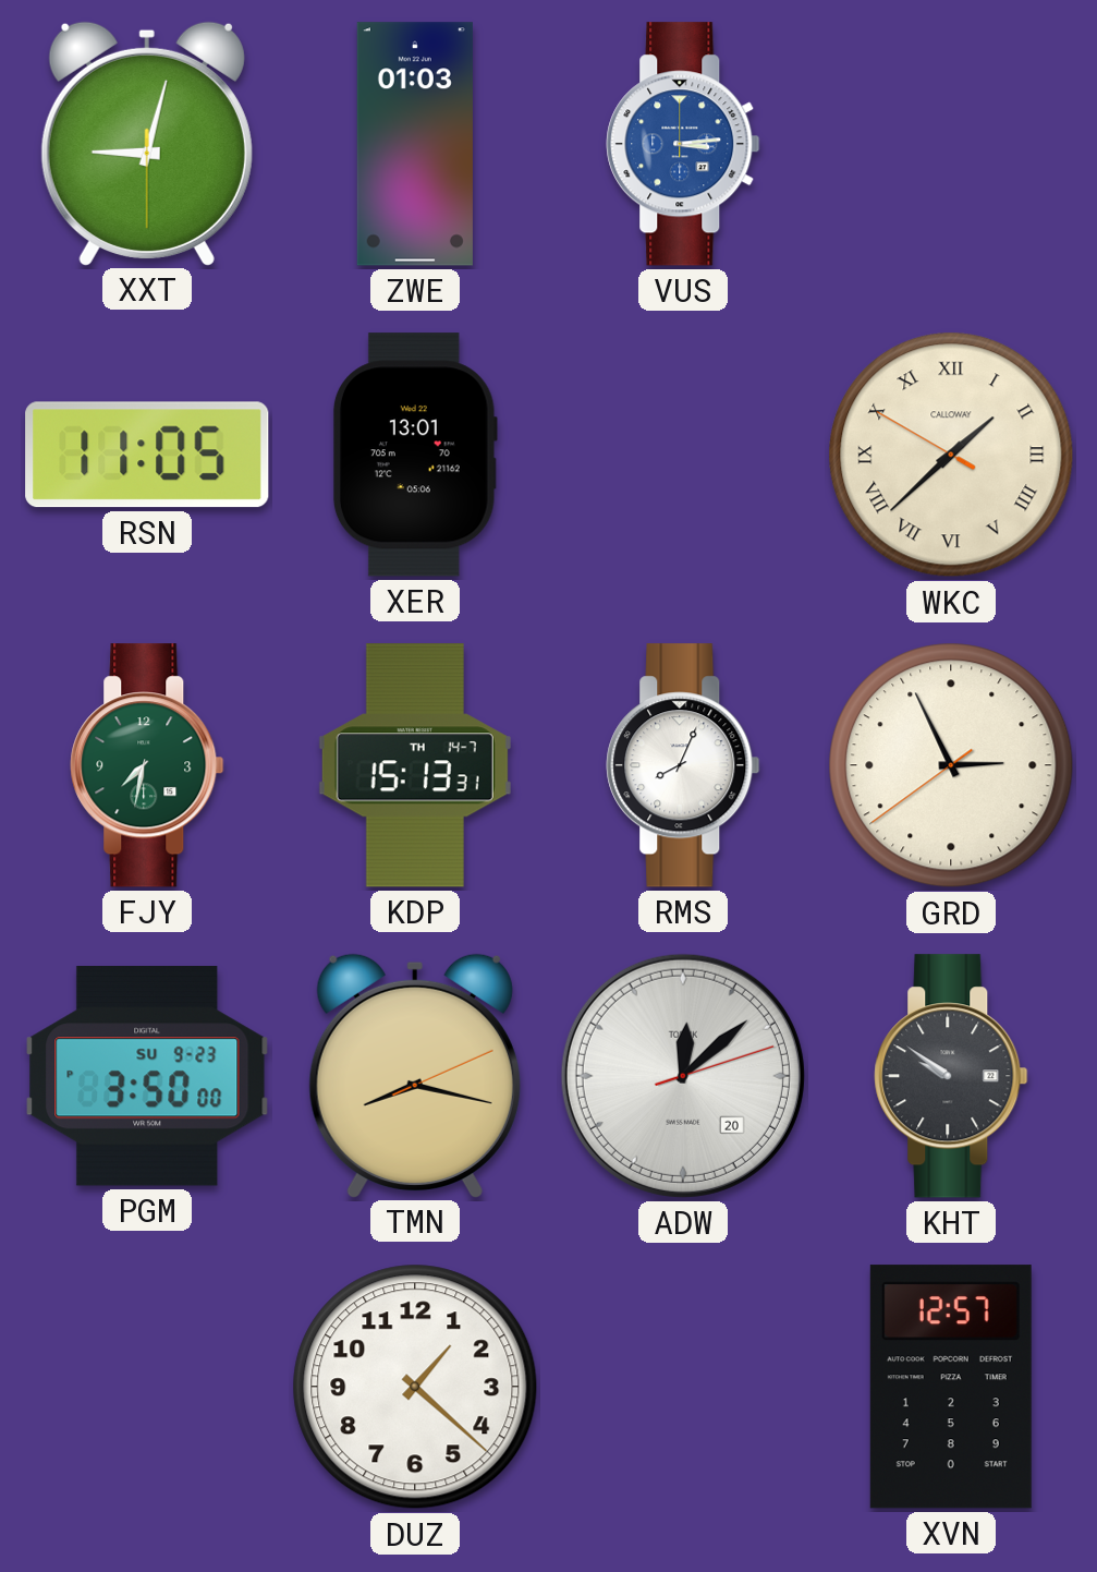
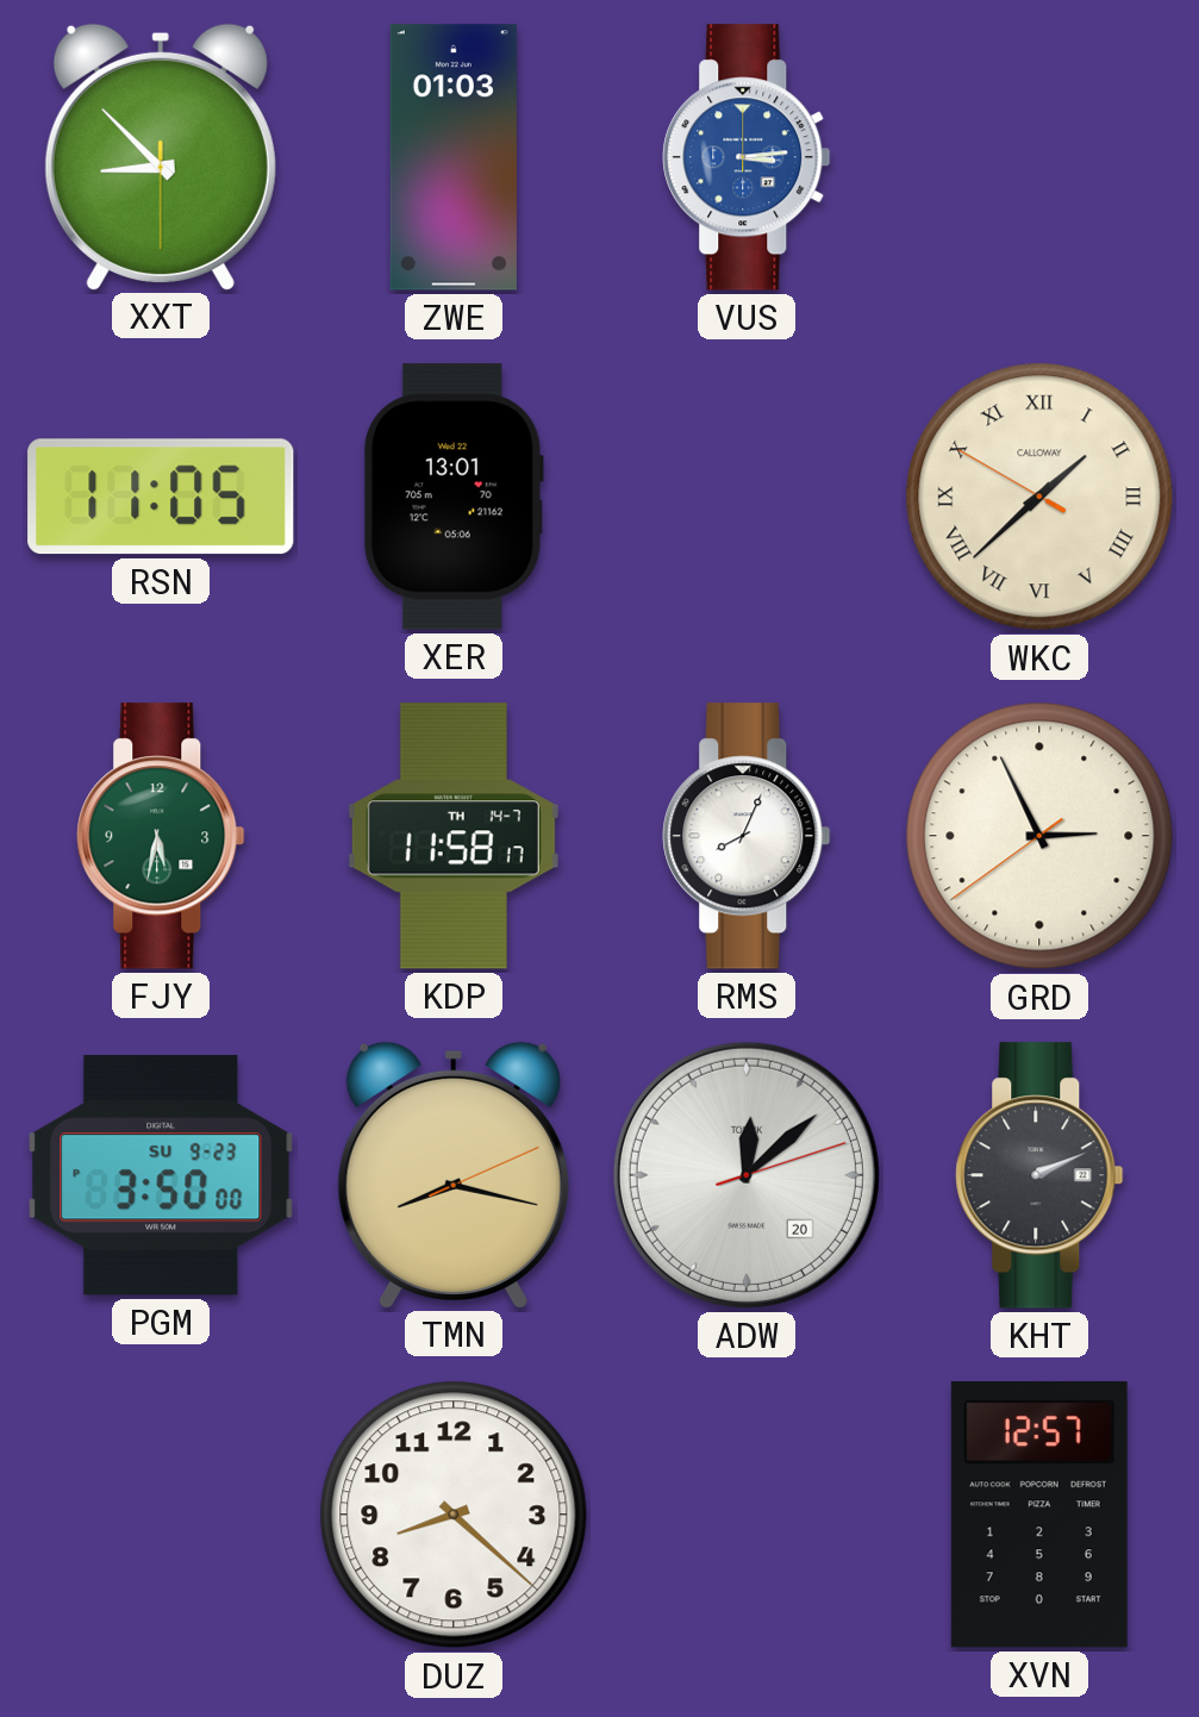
XXT: 9:02 -> 8:52 (161, 156)
FJY: 7:32 -> 5:32 (161, 836)
KDP: 15:13 -> 11:58 (454, 836)
KHT: 9:51 -> 2:11 (1039, 1175)
DUZ: 1:22 -> 8:22 (454, 1515)
